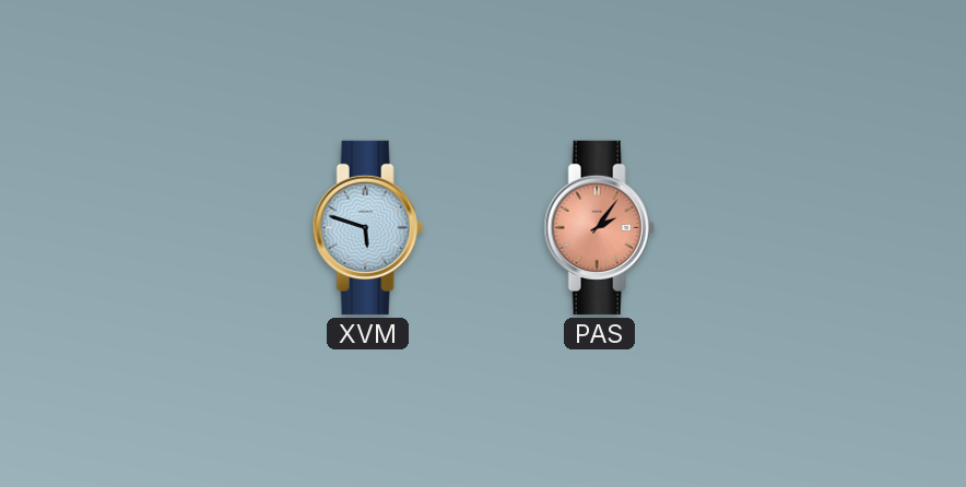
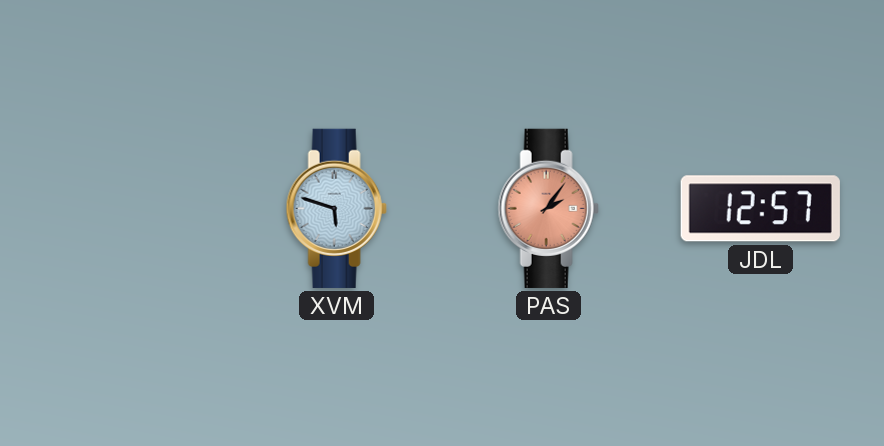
JDL: none -> 12:57 (760, 209)
